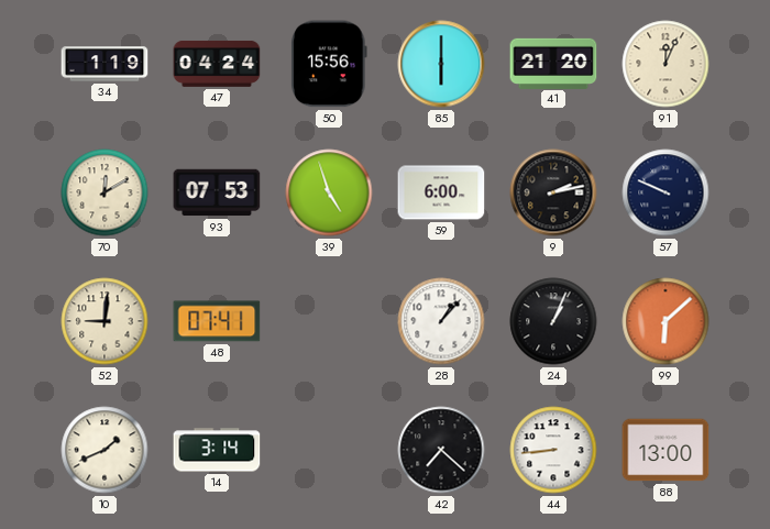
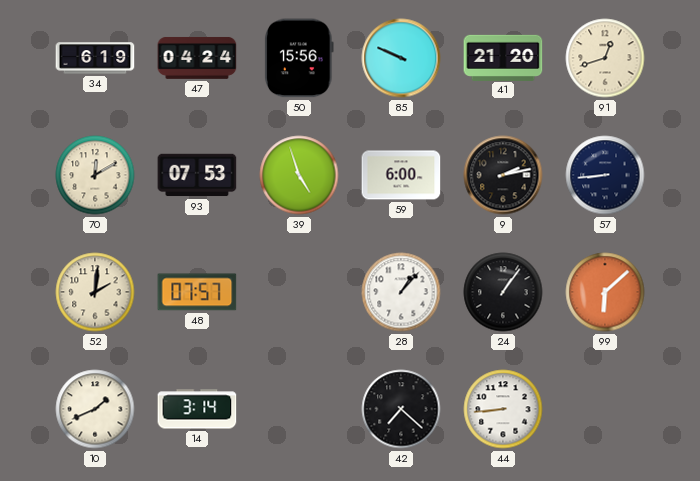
34: 1:19 -> 6:19 (95, 58)
85: 6:00 -> 9:49 (401, 58)
91: 12:04 -> 12:42 (605, 58)
57: 9:49 -> 8:44 (605, 175)
52: 9:01 -> 2:01 (95, 292)
48: 07:41 -> 07:57 (197, 292)
24: 1:04 -> 1:06 (503, 292)
88: 13:00 -> none (665, 450)
